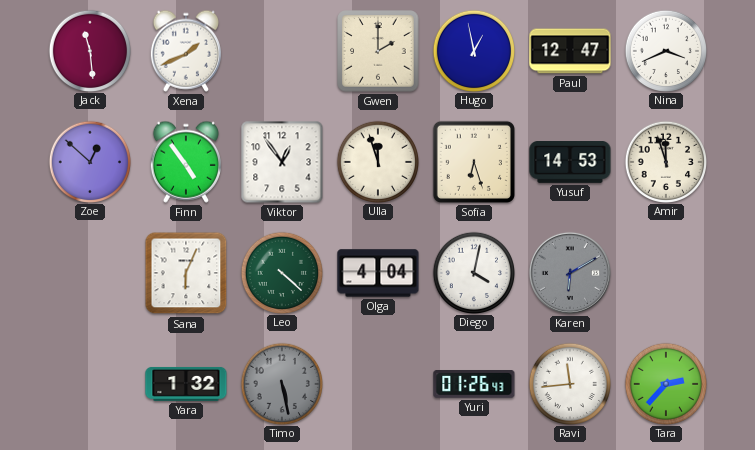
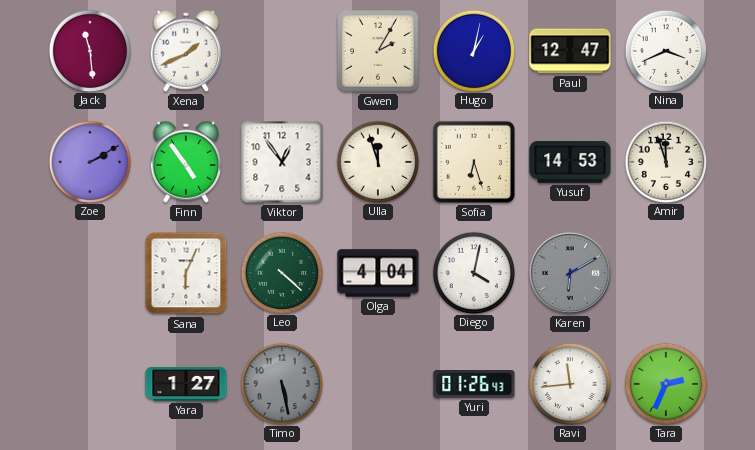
Gwen: 2:00 -> 2:05 (378, 51)
Hugo: 12:58 -> 1:02 (473, 50)
Zoe: 12:52 -> 2:10 (89, 161)
Yara: 1:32 -> 1:27 (186, 384)
Tara: 2:37 -> 2:34 (665, 383)
